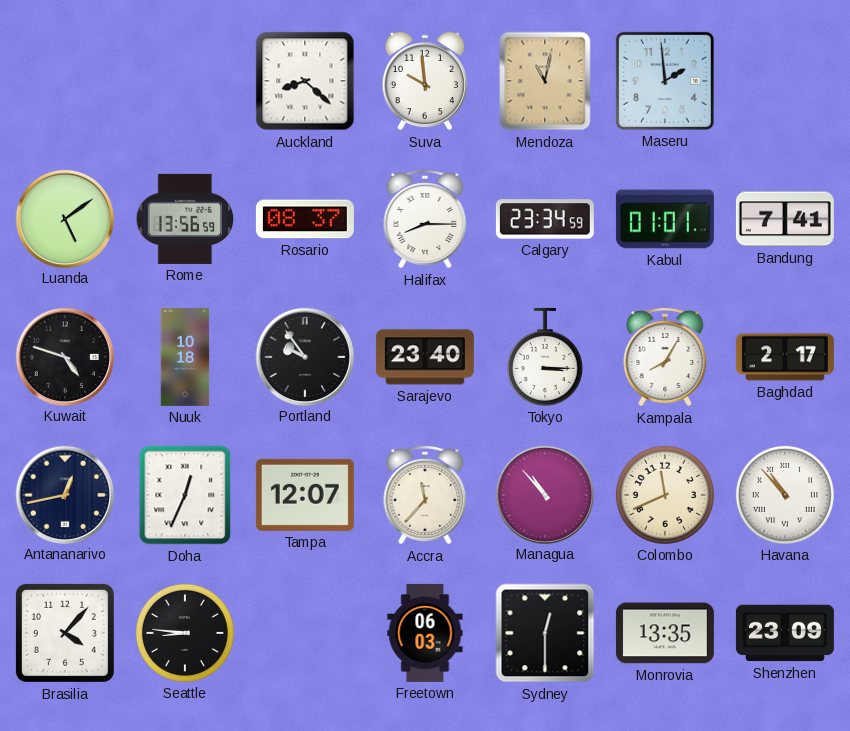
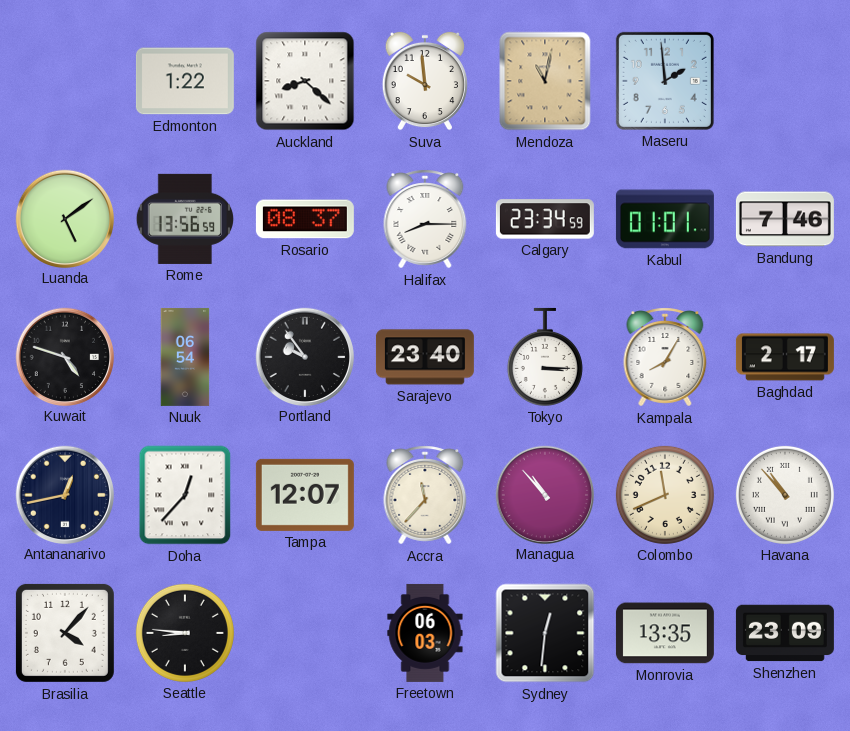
Edmonton: none -> 1:22 (185, 81)
Bandung: 7:41 -> 7:46 (785, 219)
Nuuk: 10:18 -> 06:54 (185, 357)
Doha: 12:34 -> 12:37 (185, 495)
Sydney: 12:30 -> 12:31 (545, 633)
